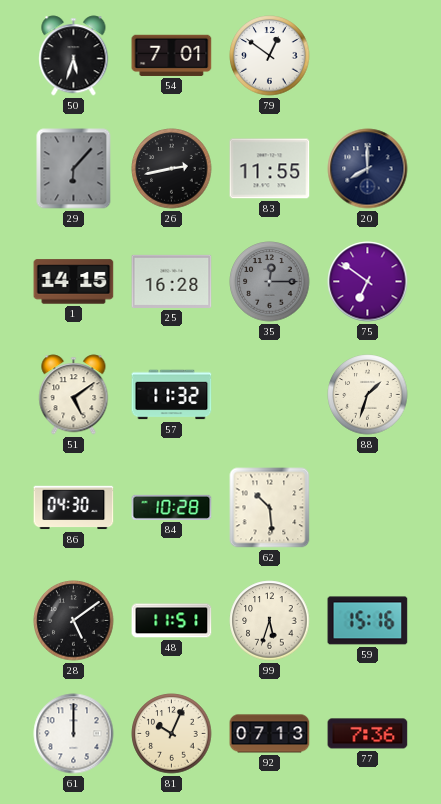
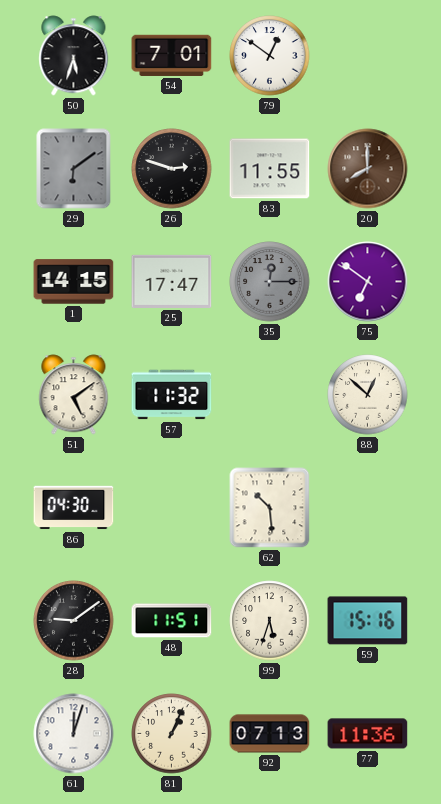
29: 6:07 -> 6:09 (74, 169)
26: 2:43 -> 2:48 (172, 169)
20 dial: navy -> brown (368, 169)
25: 16:28 -> 17:47 (172, 281)
88: 1:33 -> 12:52 (368, 395)
84: 10:28 -> none (172, 507)
28: 5:09 -> 9:09 (74, 621)
61: 12:00 -> 12:03 (74, 734)
81: 10:04 -> 1:04 (172, 734)
77: 7:36 -> 11:36 (368, 734)
